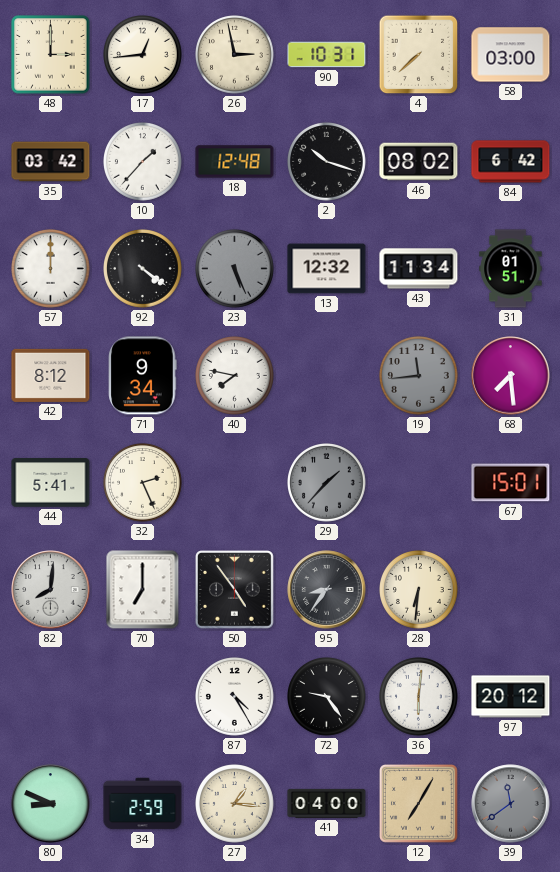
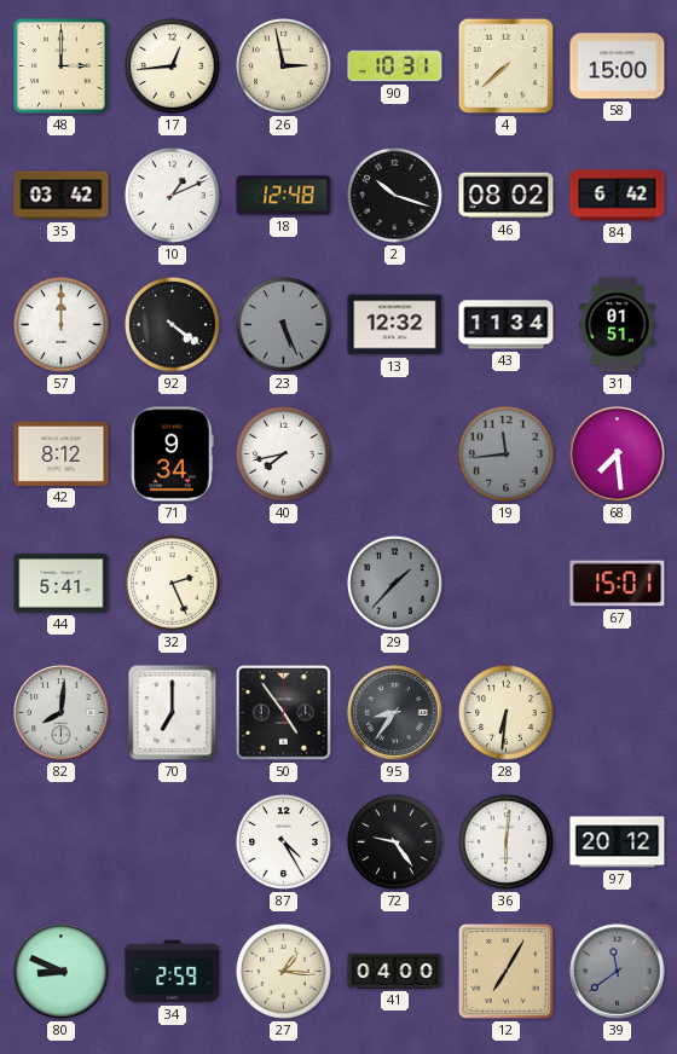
58: 03:00 -> 15:00 (618, 66)
10: 1:37 -> 1:11 (173, 196)
40: 7:47 -> 7:43 (284, 454)
